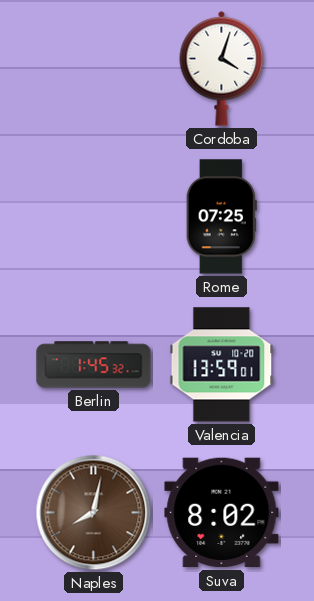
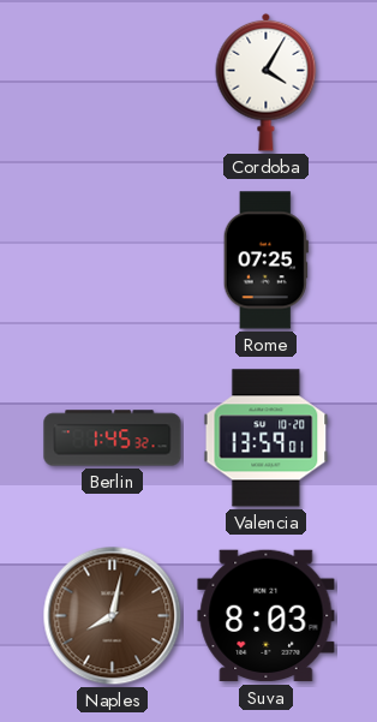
Cordoba: 4:03 -> 4:05 (267, 82)
Suva: 8:02 -> 8:03 (267, 616)
